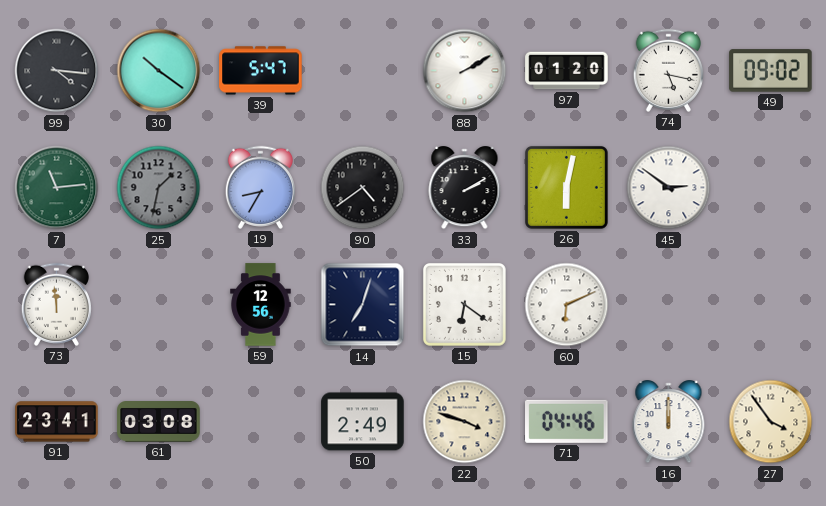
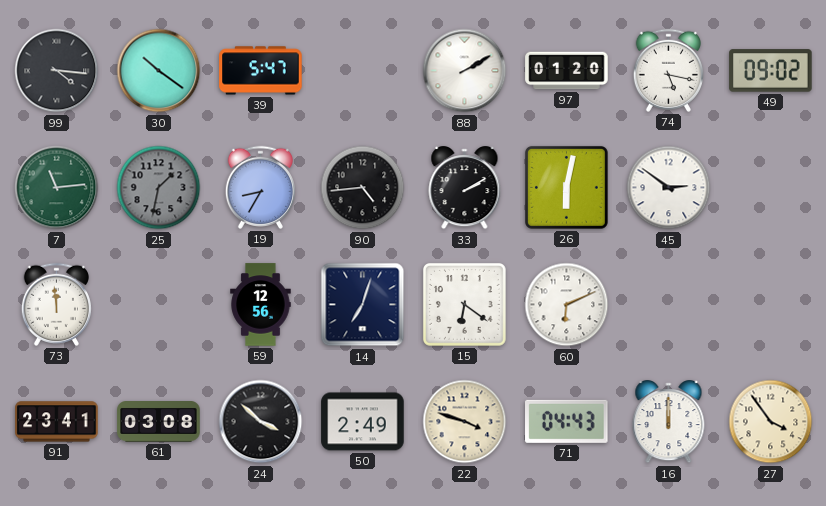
90: 4:39 -> 4:44 (363, 188)
24: none -> 3:52 (261, 422)
71: 04:46 -> 04:43 (567, 421)
